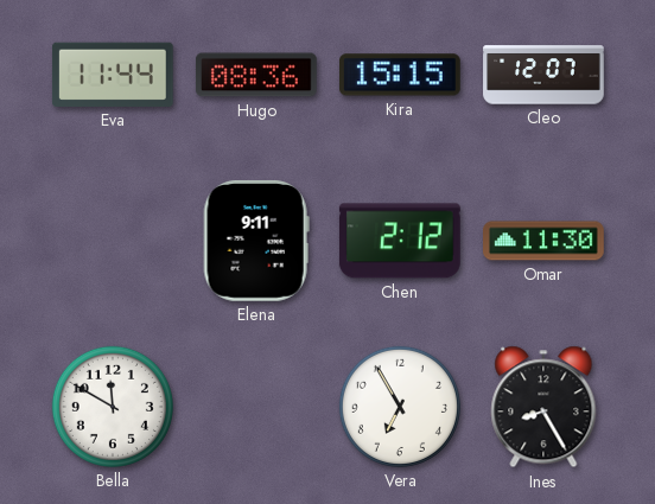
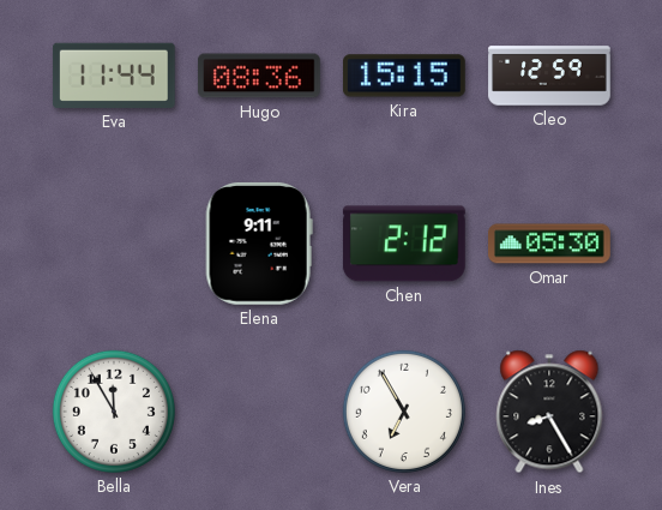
Cleo: 12:07 -> 12:59 (549, 76)
Omar: 11:30 -> 05:30 (550, 244)
Bella: 11:50 -> 11:55 (114, 412)
